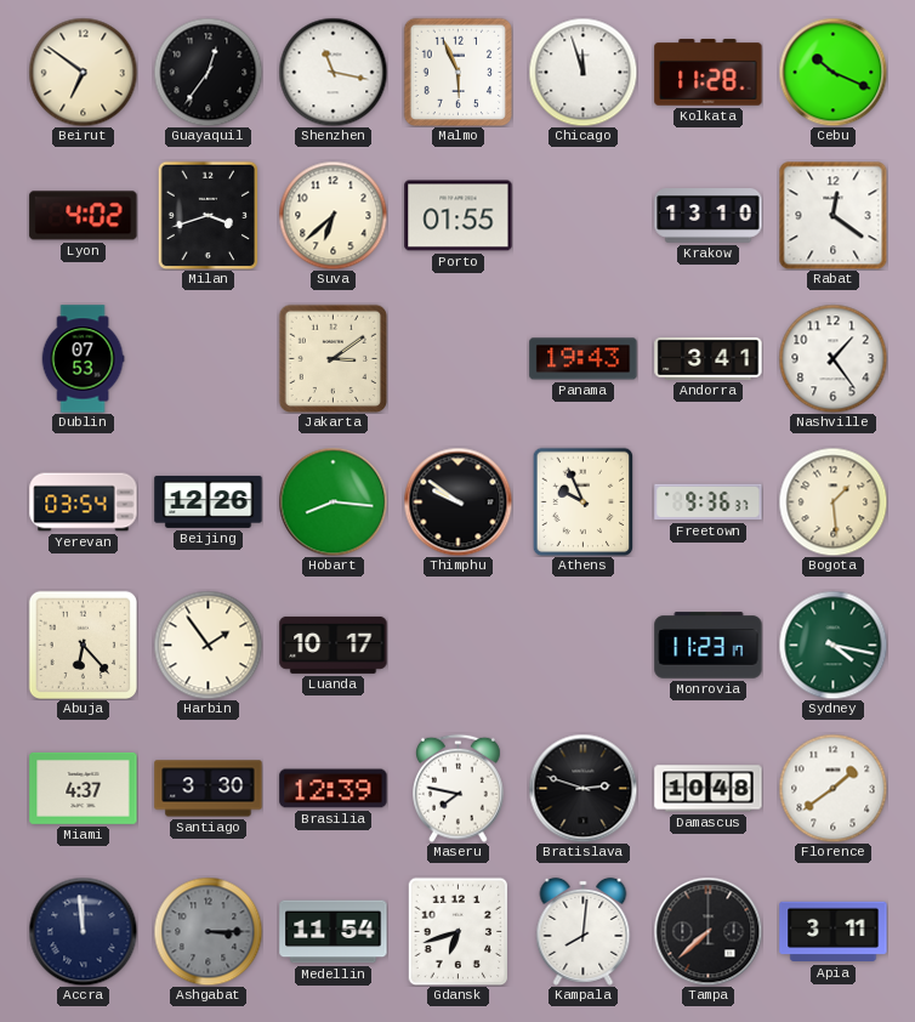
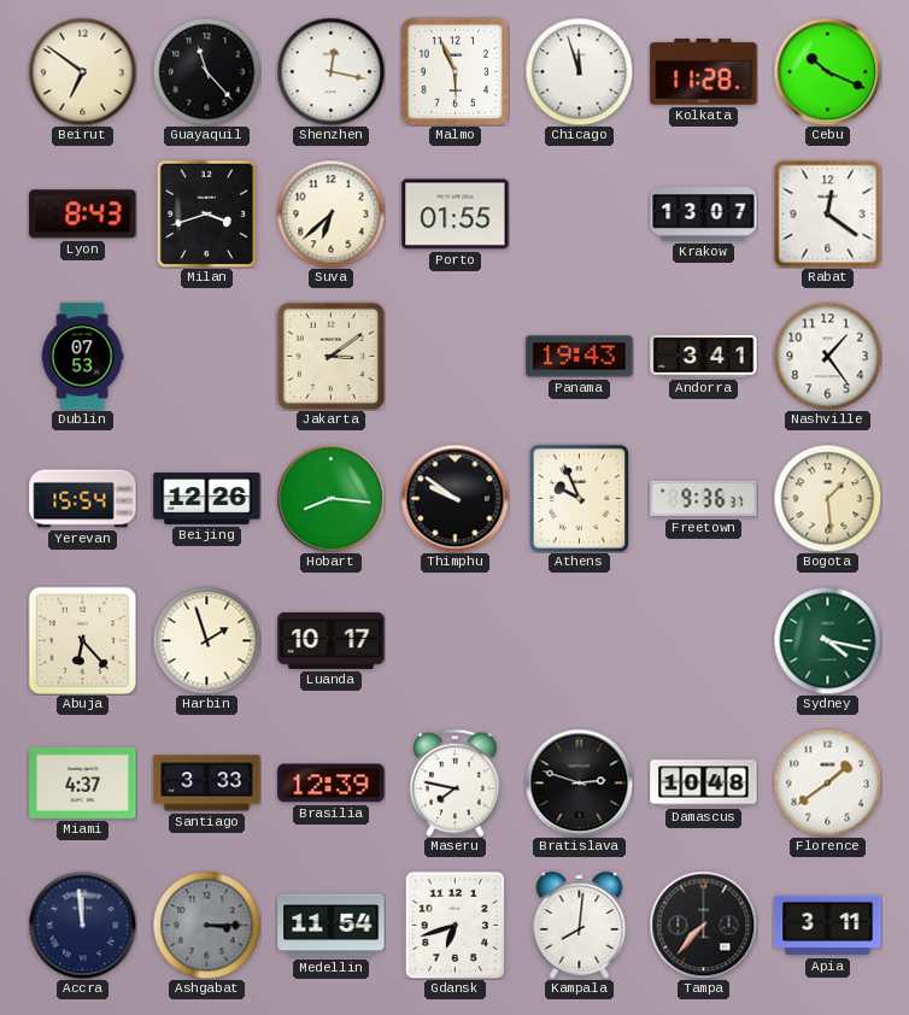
Guayaquil: 12:36 -> 11:23 (206, 71)
Shenzhen: 11:17 -> 12:17 (330, 71)
Lyon: 4:02 -> 8:43 (83, 215)
Krakow: 13:10 -> 13:07 (704, 215)
Yerevan: 03:54 -> 15:54 (83, 499)
Harbin: 1:54 -> 1:57 (206, 640)
Monrovia: 11:23 -> none (709, 646)
Santiago: 3:30 -> 3:33 (207, 784)
Tampa: 7:38 -> 7:37 (703, 925)
